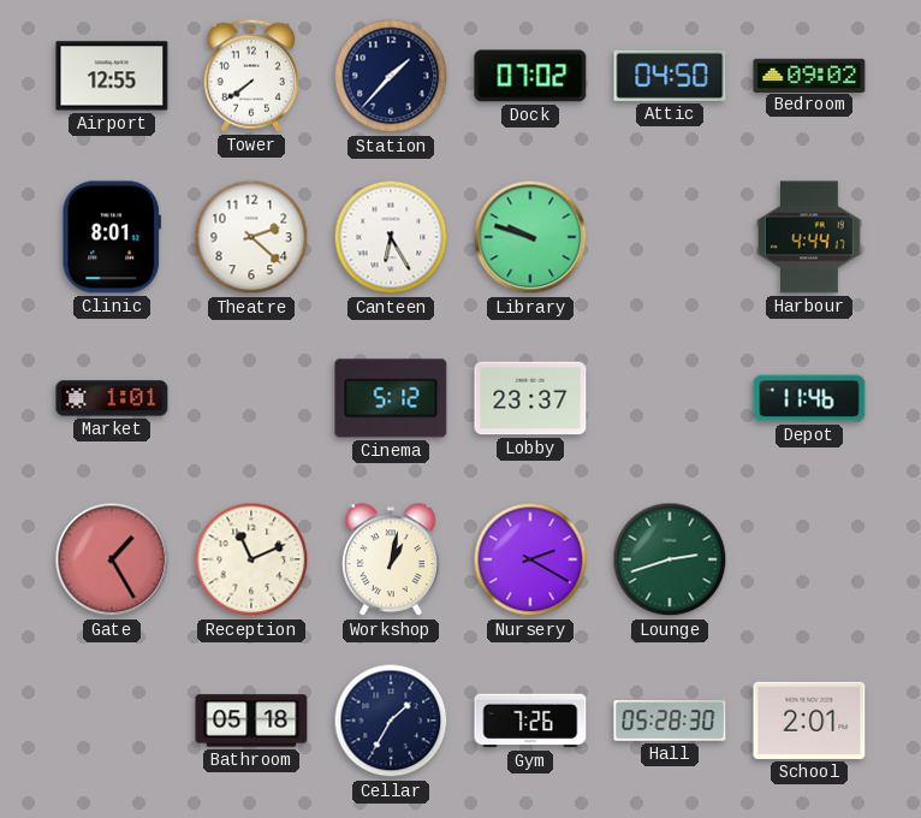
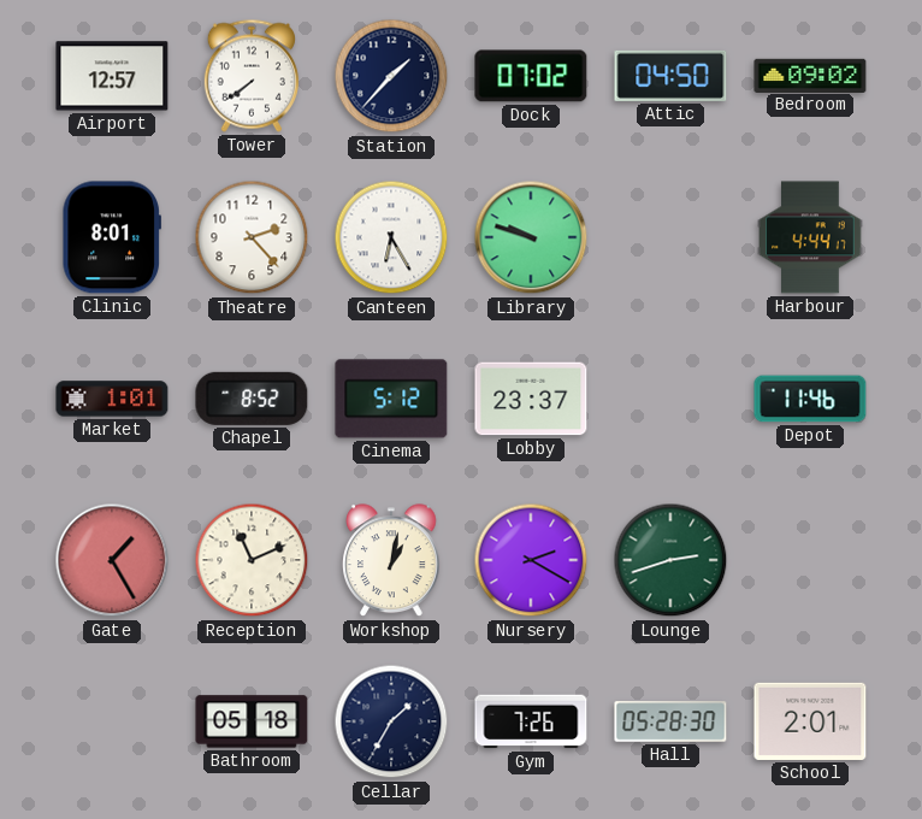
Airport: 12:55 -> 12:57 (112, 76)
Theatre: 2:22 -> 2:23 (252, 237)
Chapel: none -> 8:52 (252, 399)
